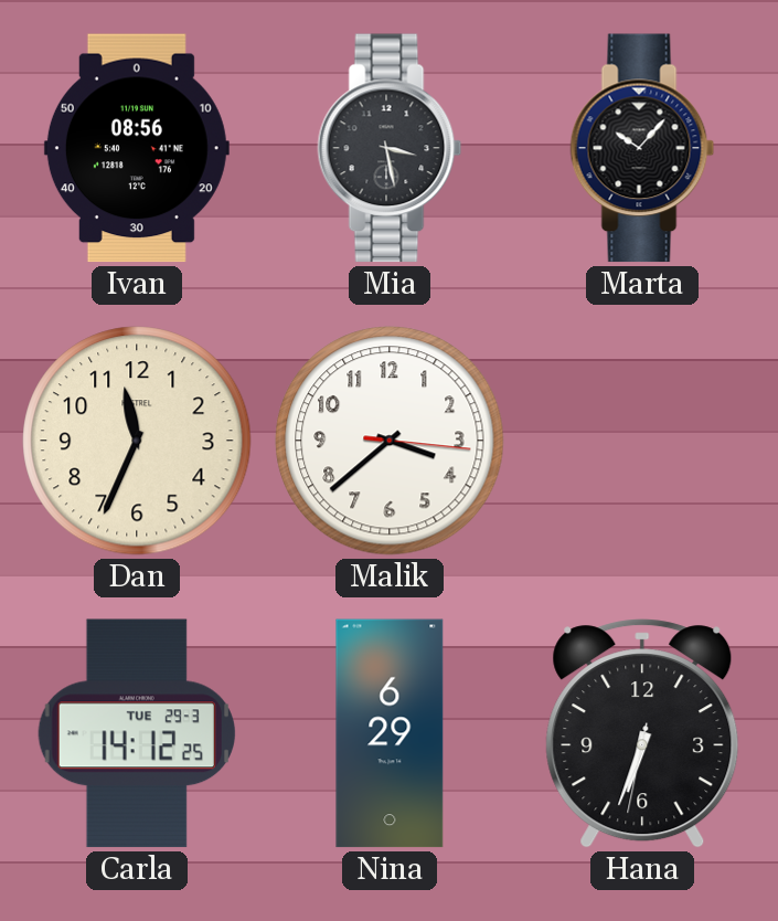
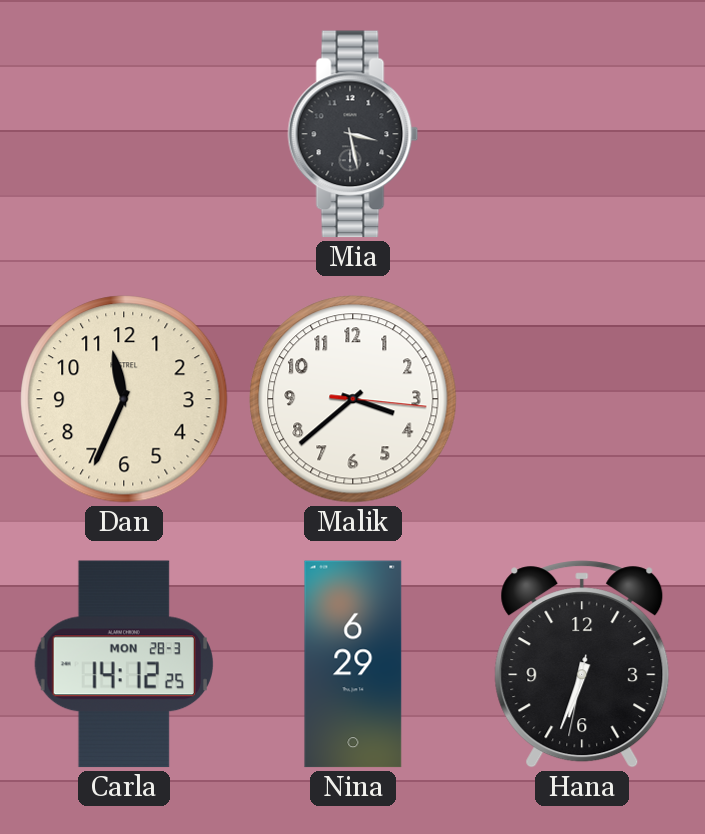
Ivan: 08:56 -> none (137, 148)
Marta: 10:07 -> none (642, 148)
Carla date: TUE 29-3 -> MON 28-3 (124, 664)
